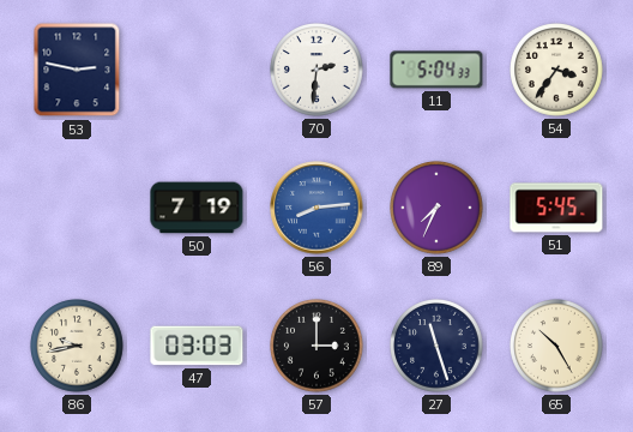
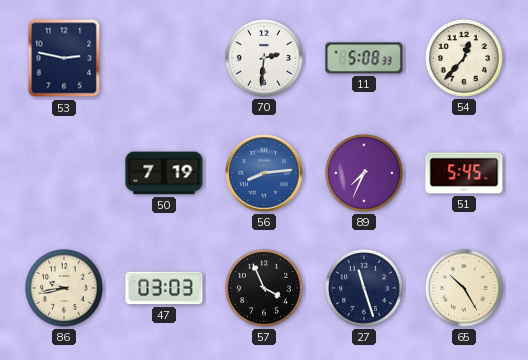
11: 5:04 -> 5:08 (364, 58)
54: 3:36 -> 12:37 (465, 59)
57: 3:00 -> 3:56 (265, 289)
